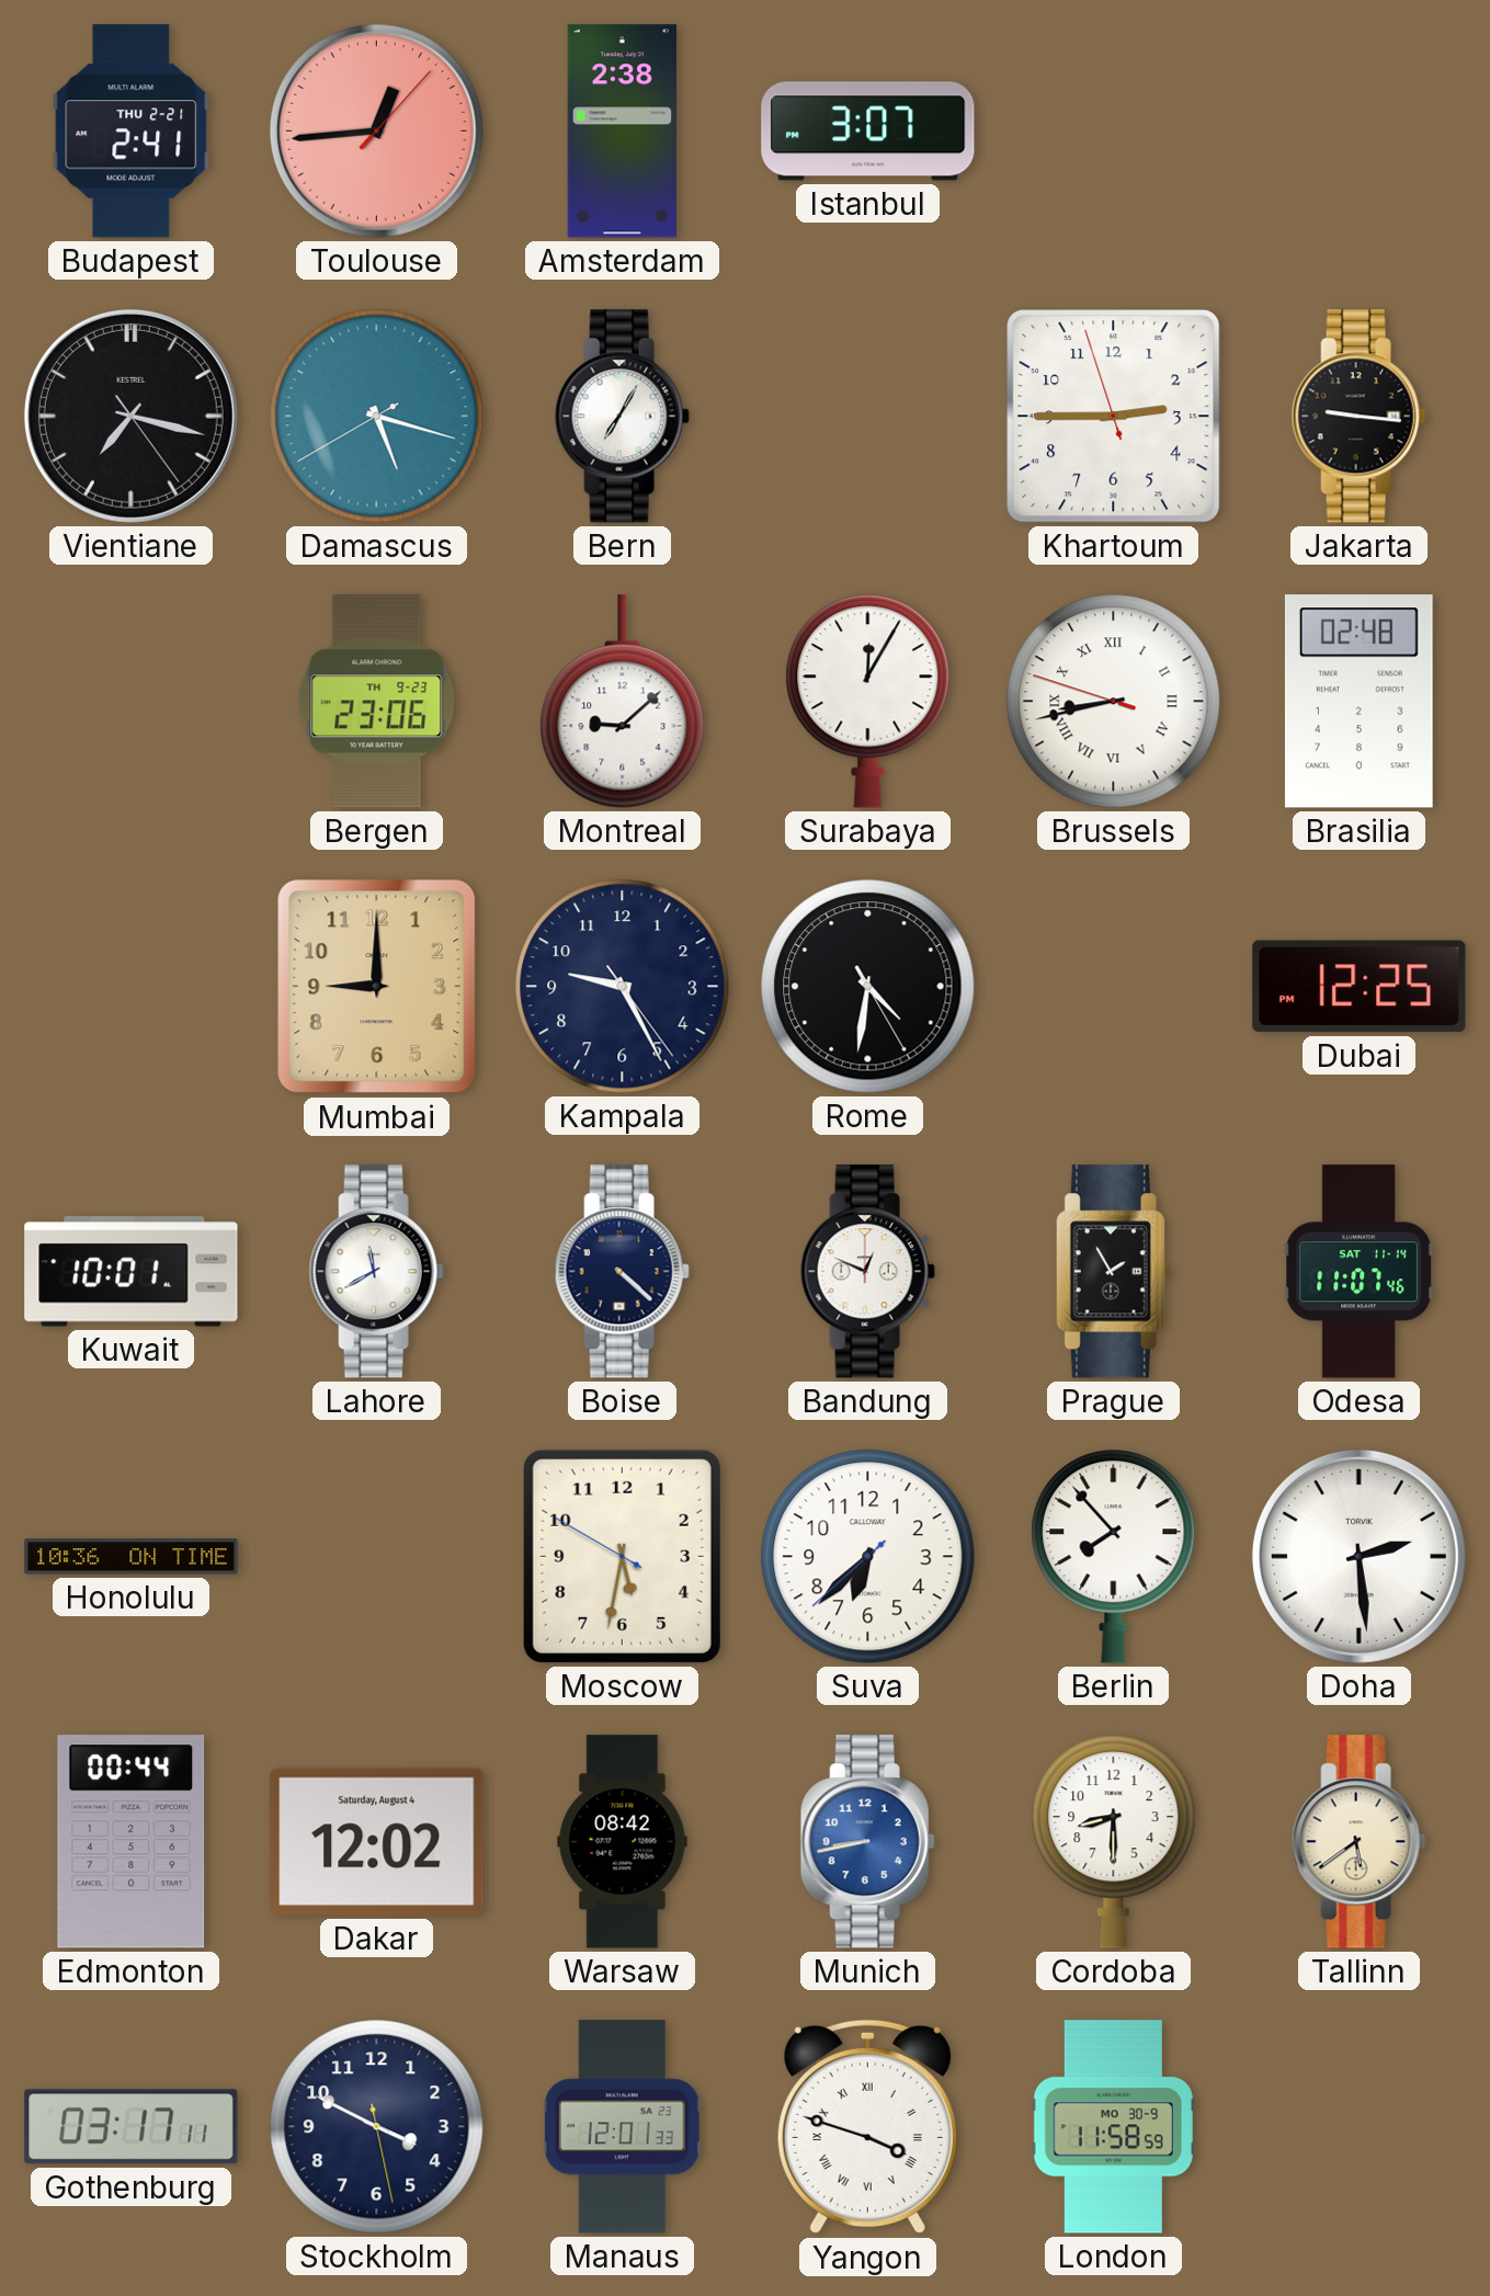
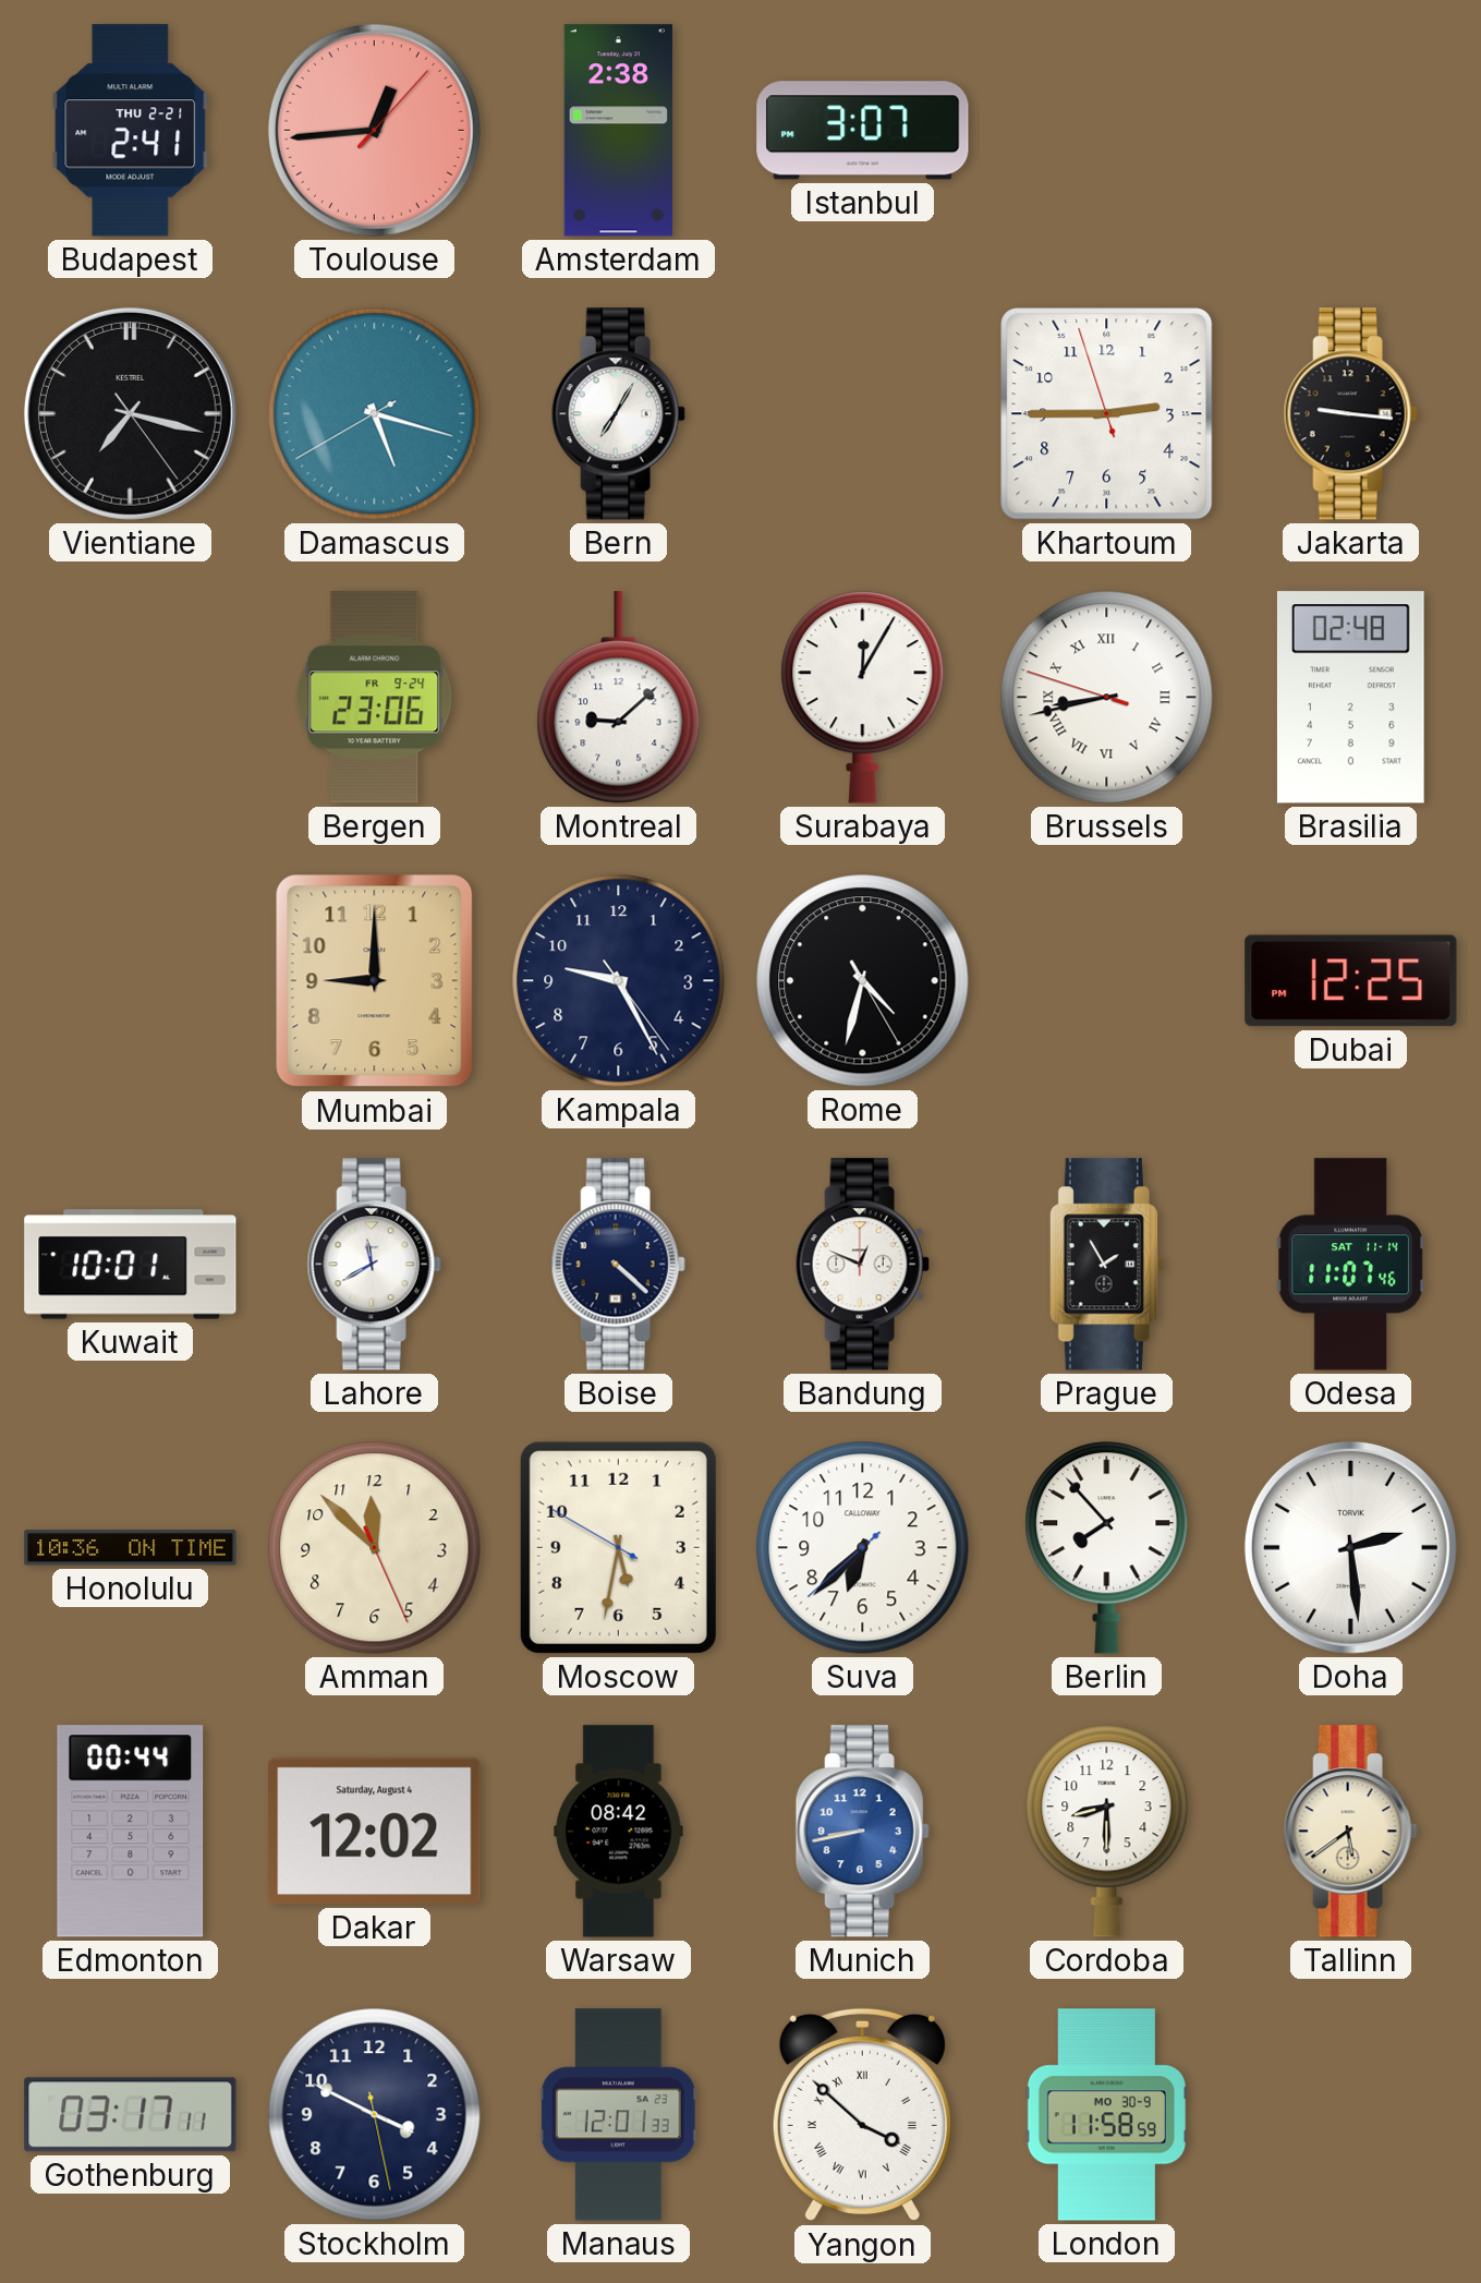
Bergen date: TH 9-23 -> FR 9-24 (375, 698)
Rome: 4:31 -> 4:32 (863, 981)
Amman: none -> 11:52 (375, 1548)
Yangon: 3:48 -> 3:52 (862, 2115)
